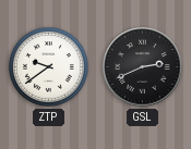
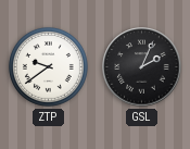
GSL: 2:41 -> 2:04 (142, 67)
